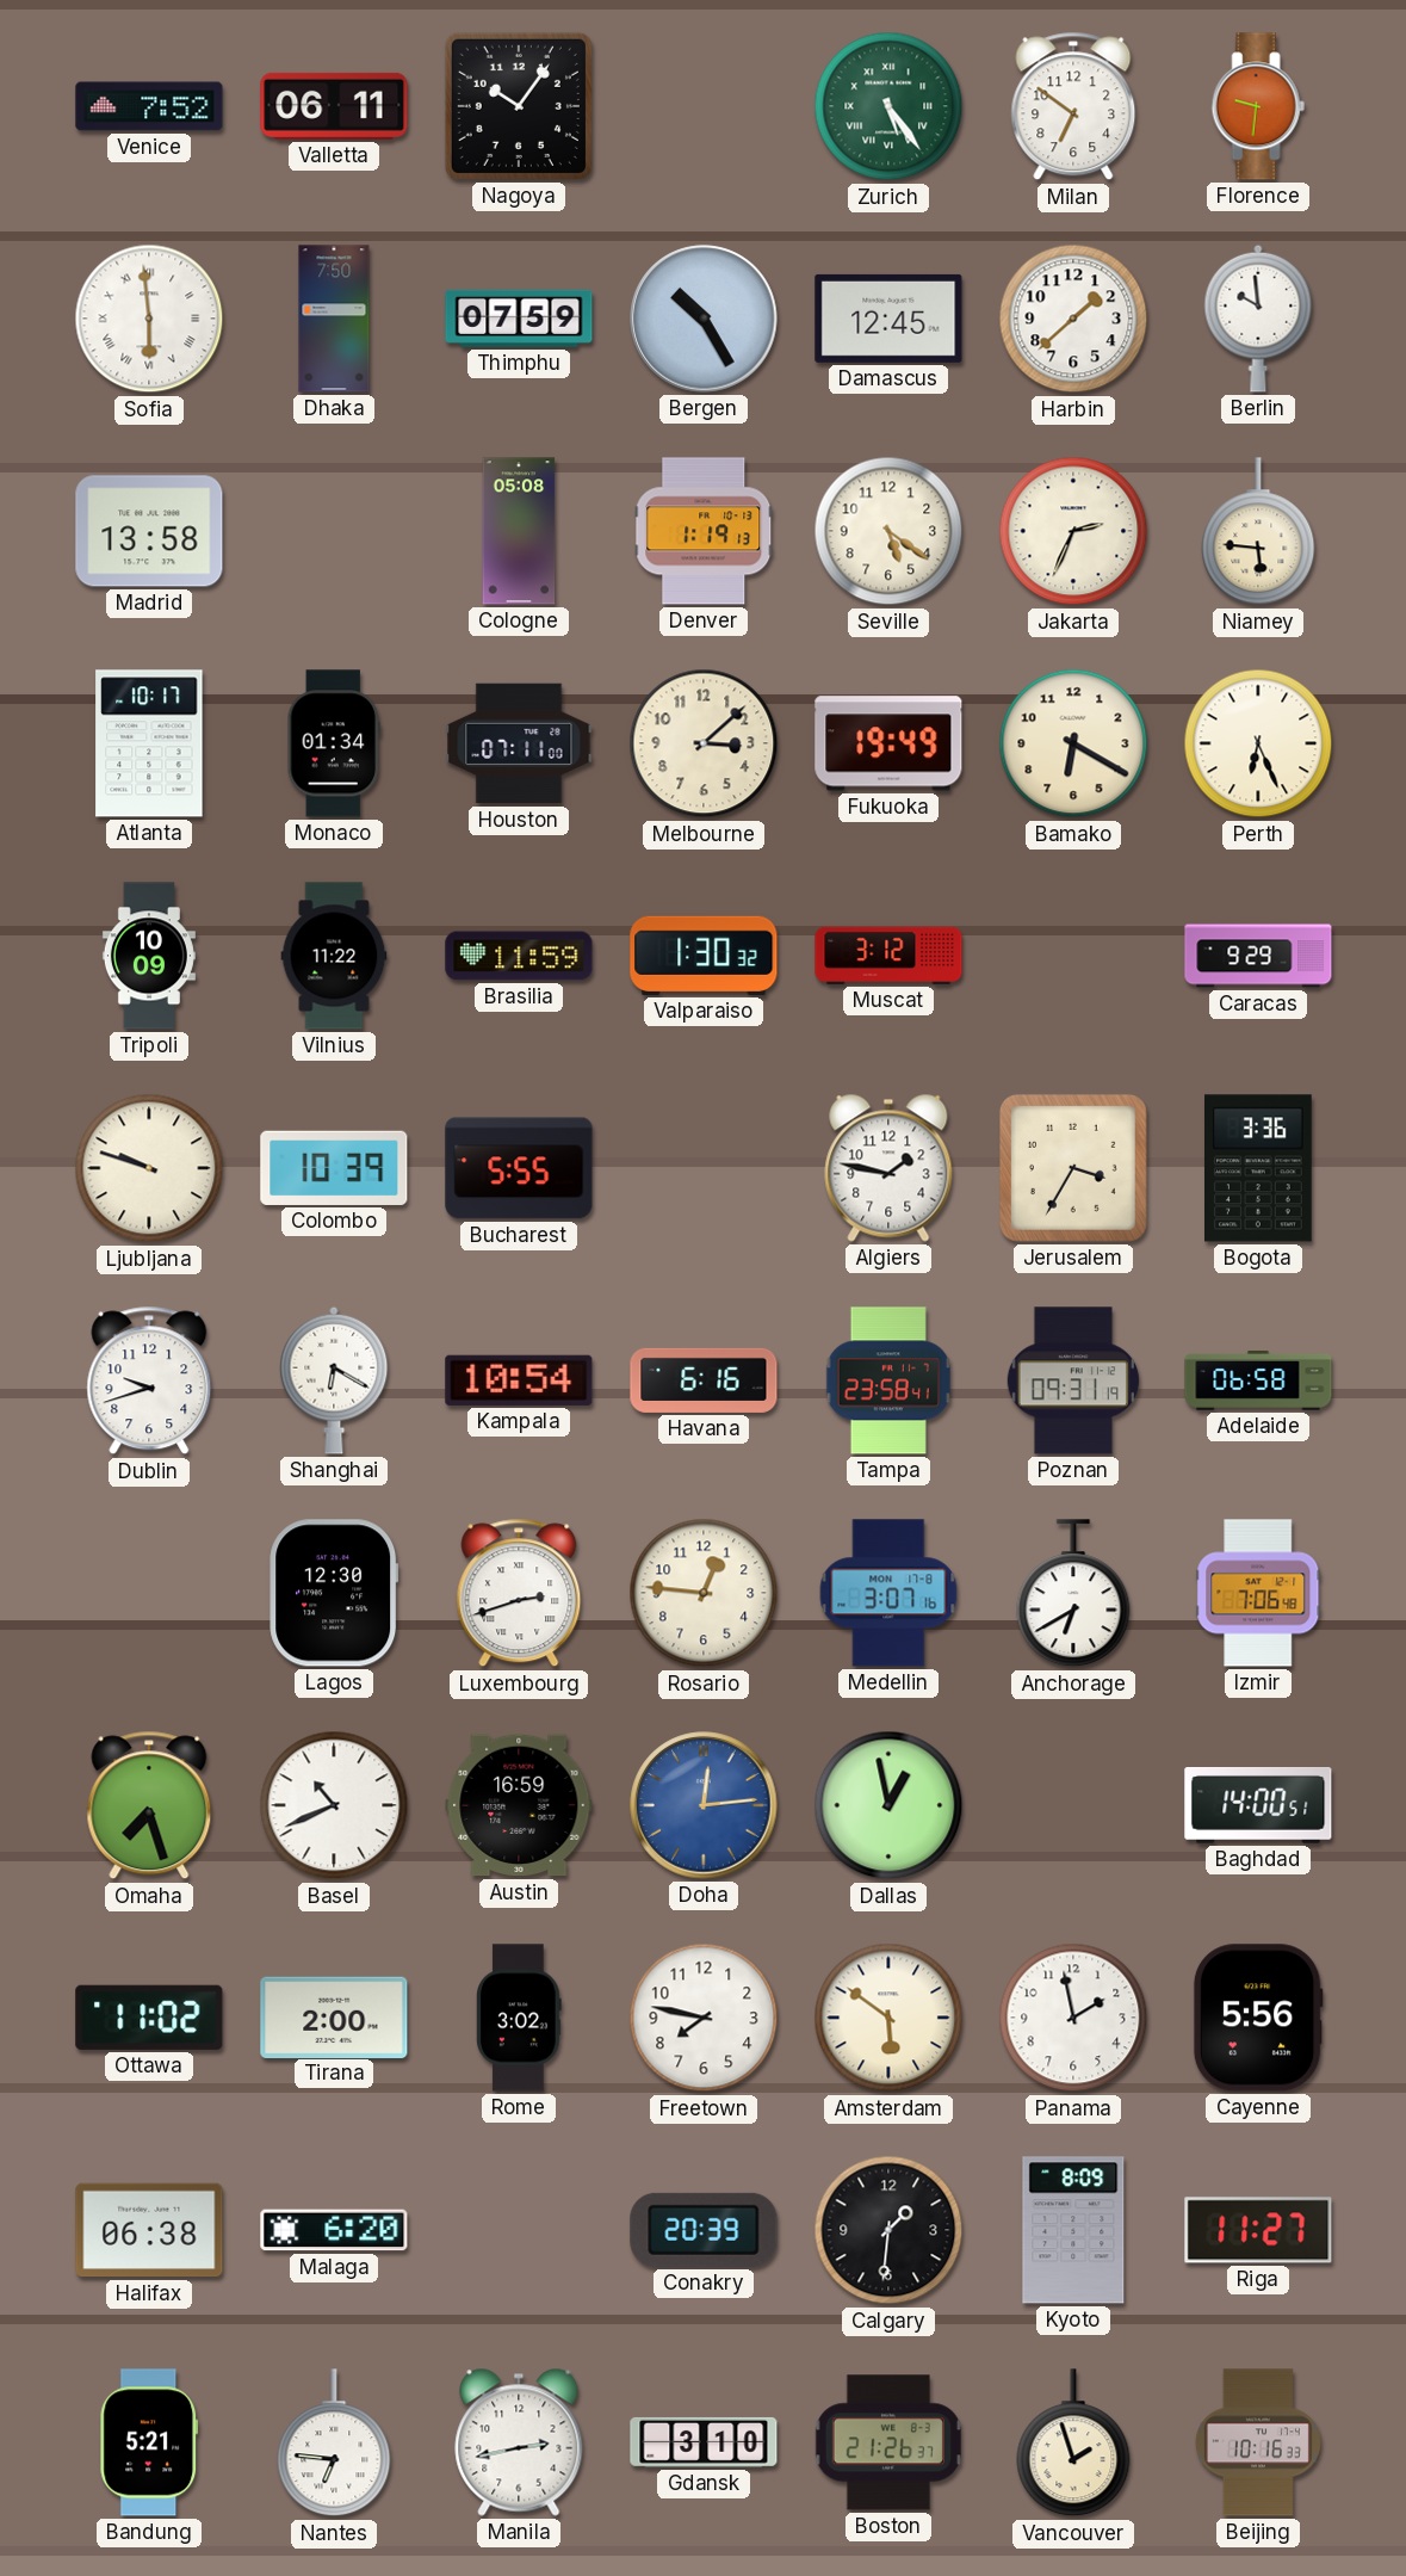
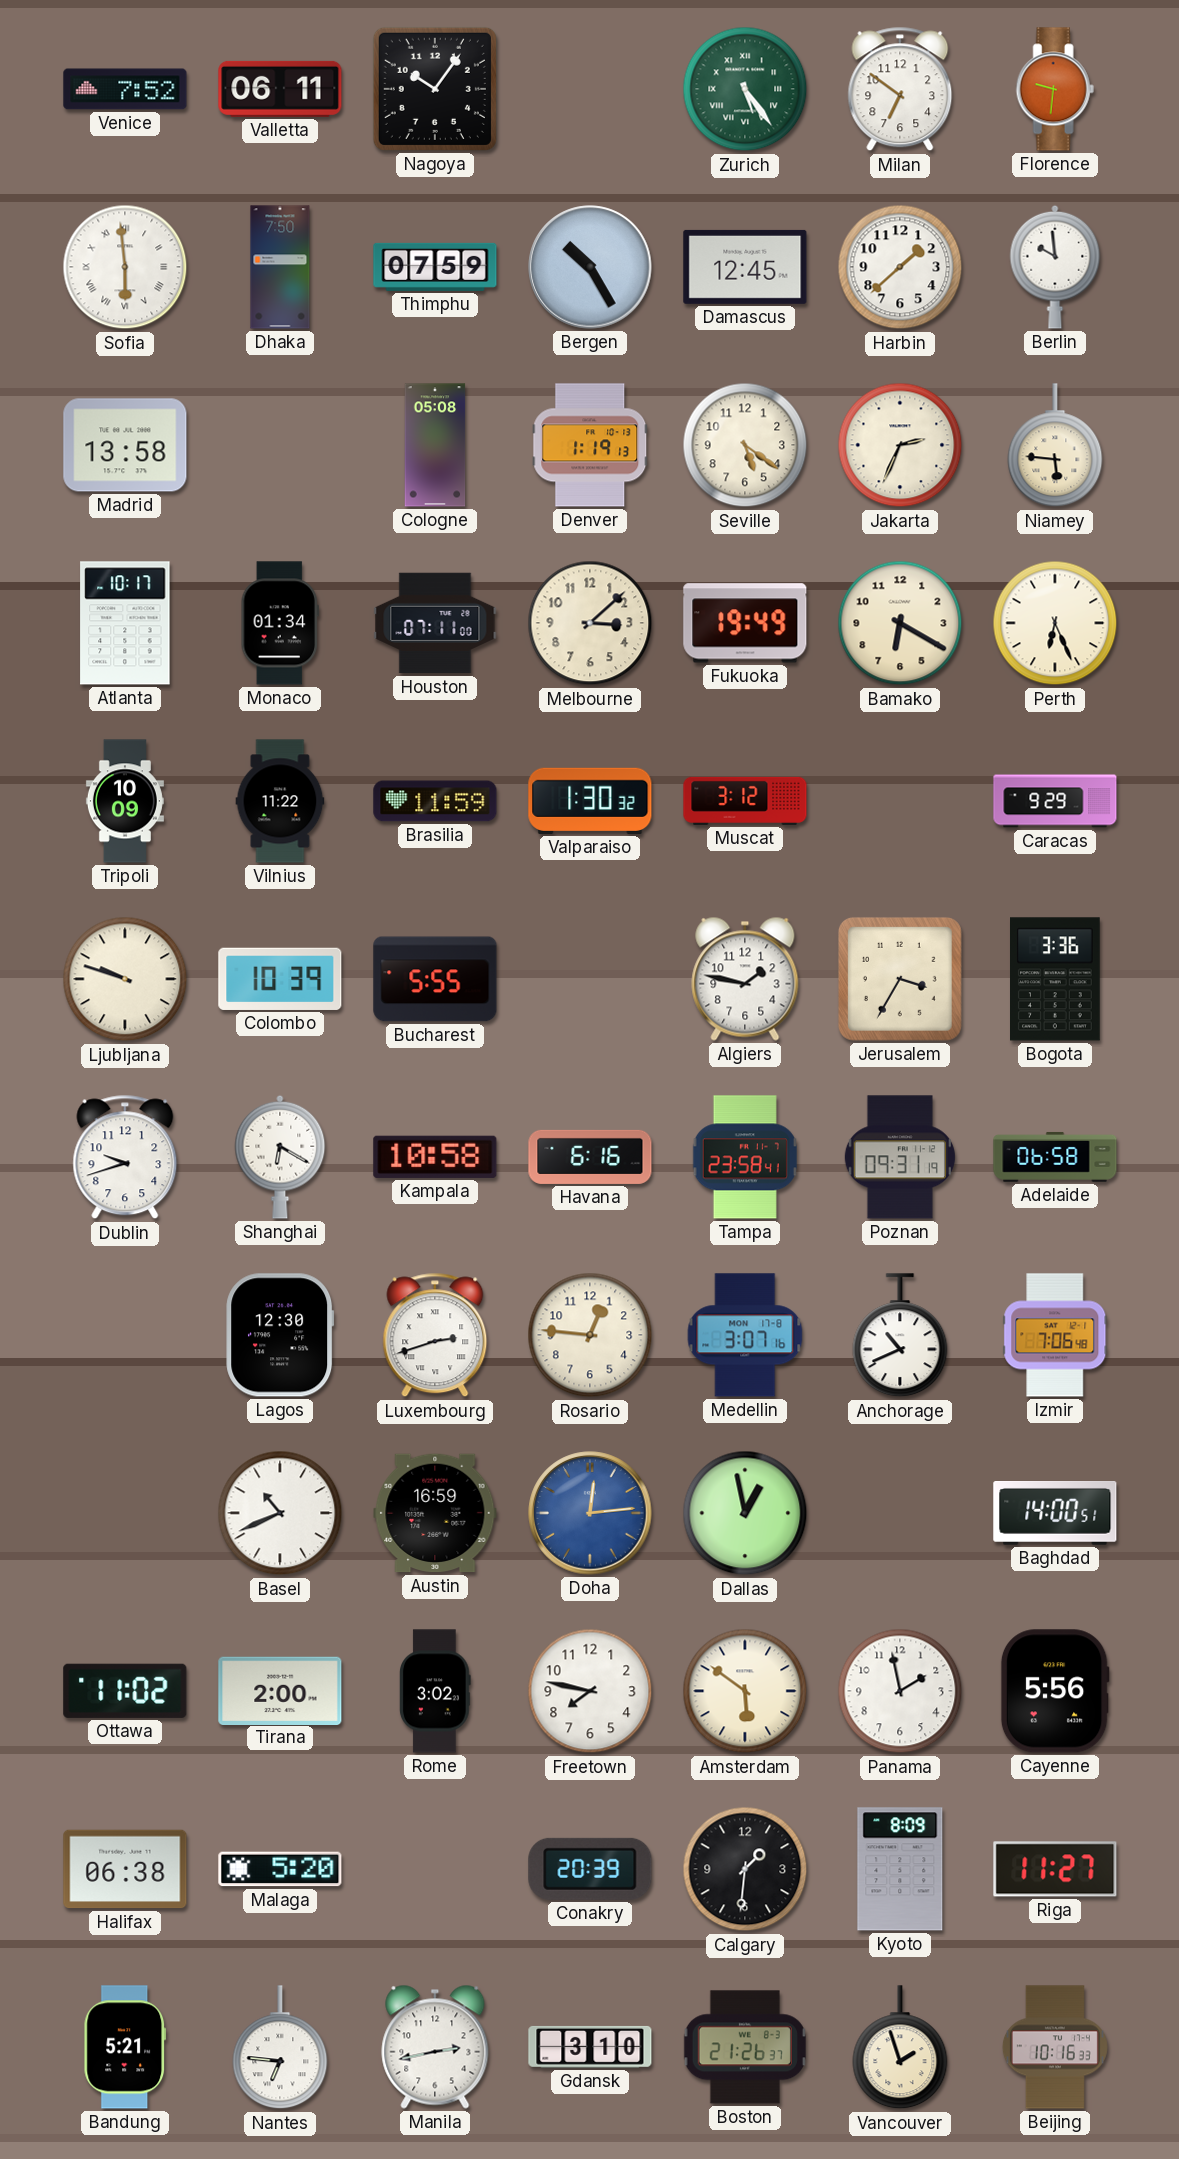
Kampala: 10:54 -> 10:58 (435, 1157)
Anchorage: 6:40 -> 10:41 (900, 1336)
Omaha: 7:27 -> none (149, 1805)
Malaga: 6:20 -> 5:20 (280, 1869)
